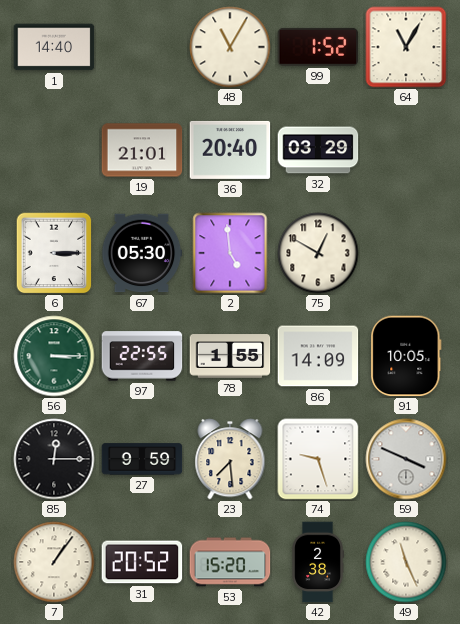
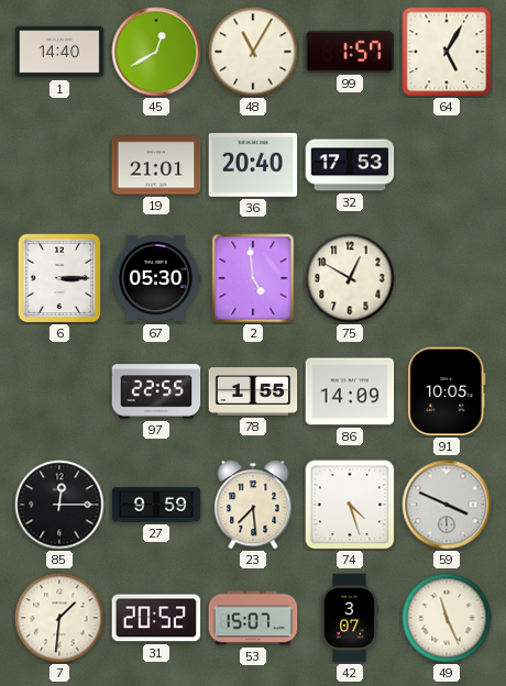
45: none -> 12:40 (156, 52)
99: 1:52 -> 1:57 (350, 52)
64: 11:05 -> 5:05 (447, 52)
32: 03:29 -> 17:53 (350, 165)
56: 3:15 -> none (54, 356)
74: 9:27 -> 4:27 (350, 505)
7: 1:06 -> 1:31 (59, 618)
53: 15:20 -> 15:07 (253, 618)
42: 2:38 -> 3:07 (350, 618)
